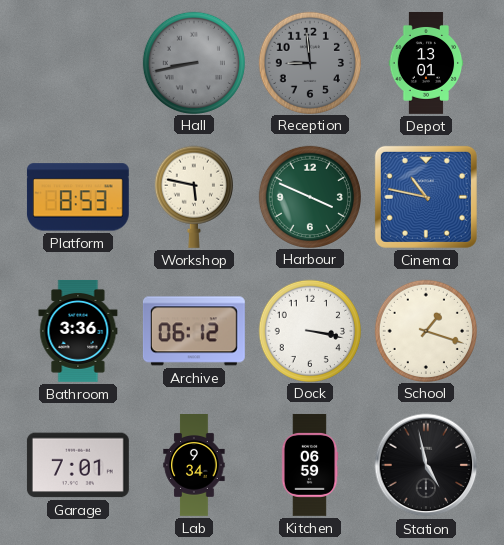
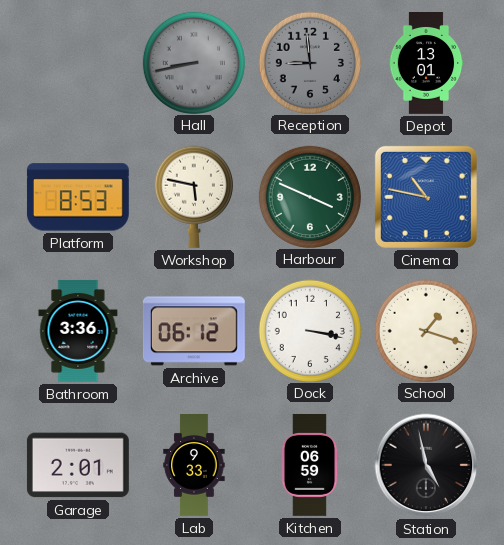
Garage: 7:01 -> 2:01 (78, 465)
Lab: 9:34 -> 9:33 (194, 466)
